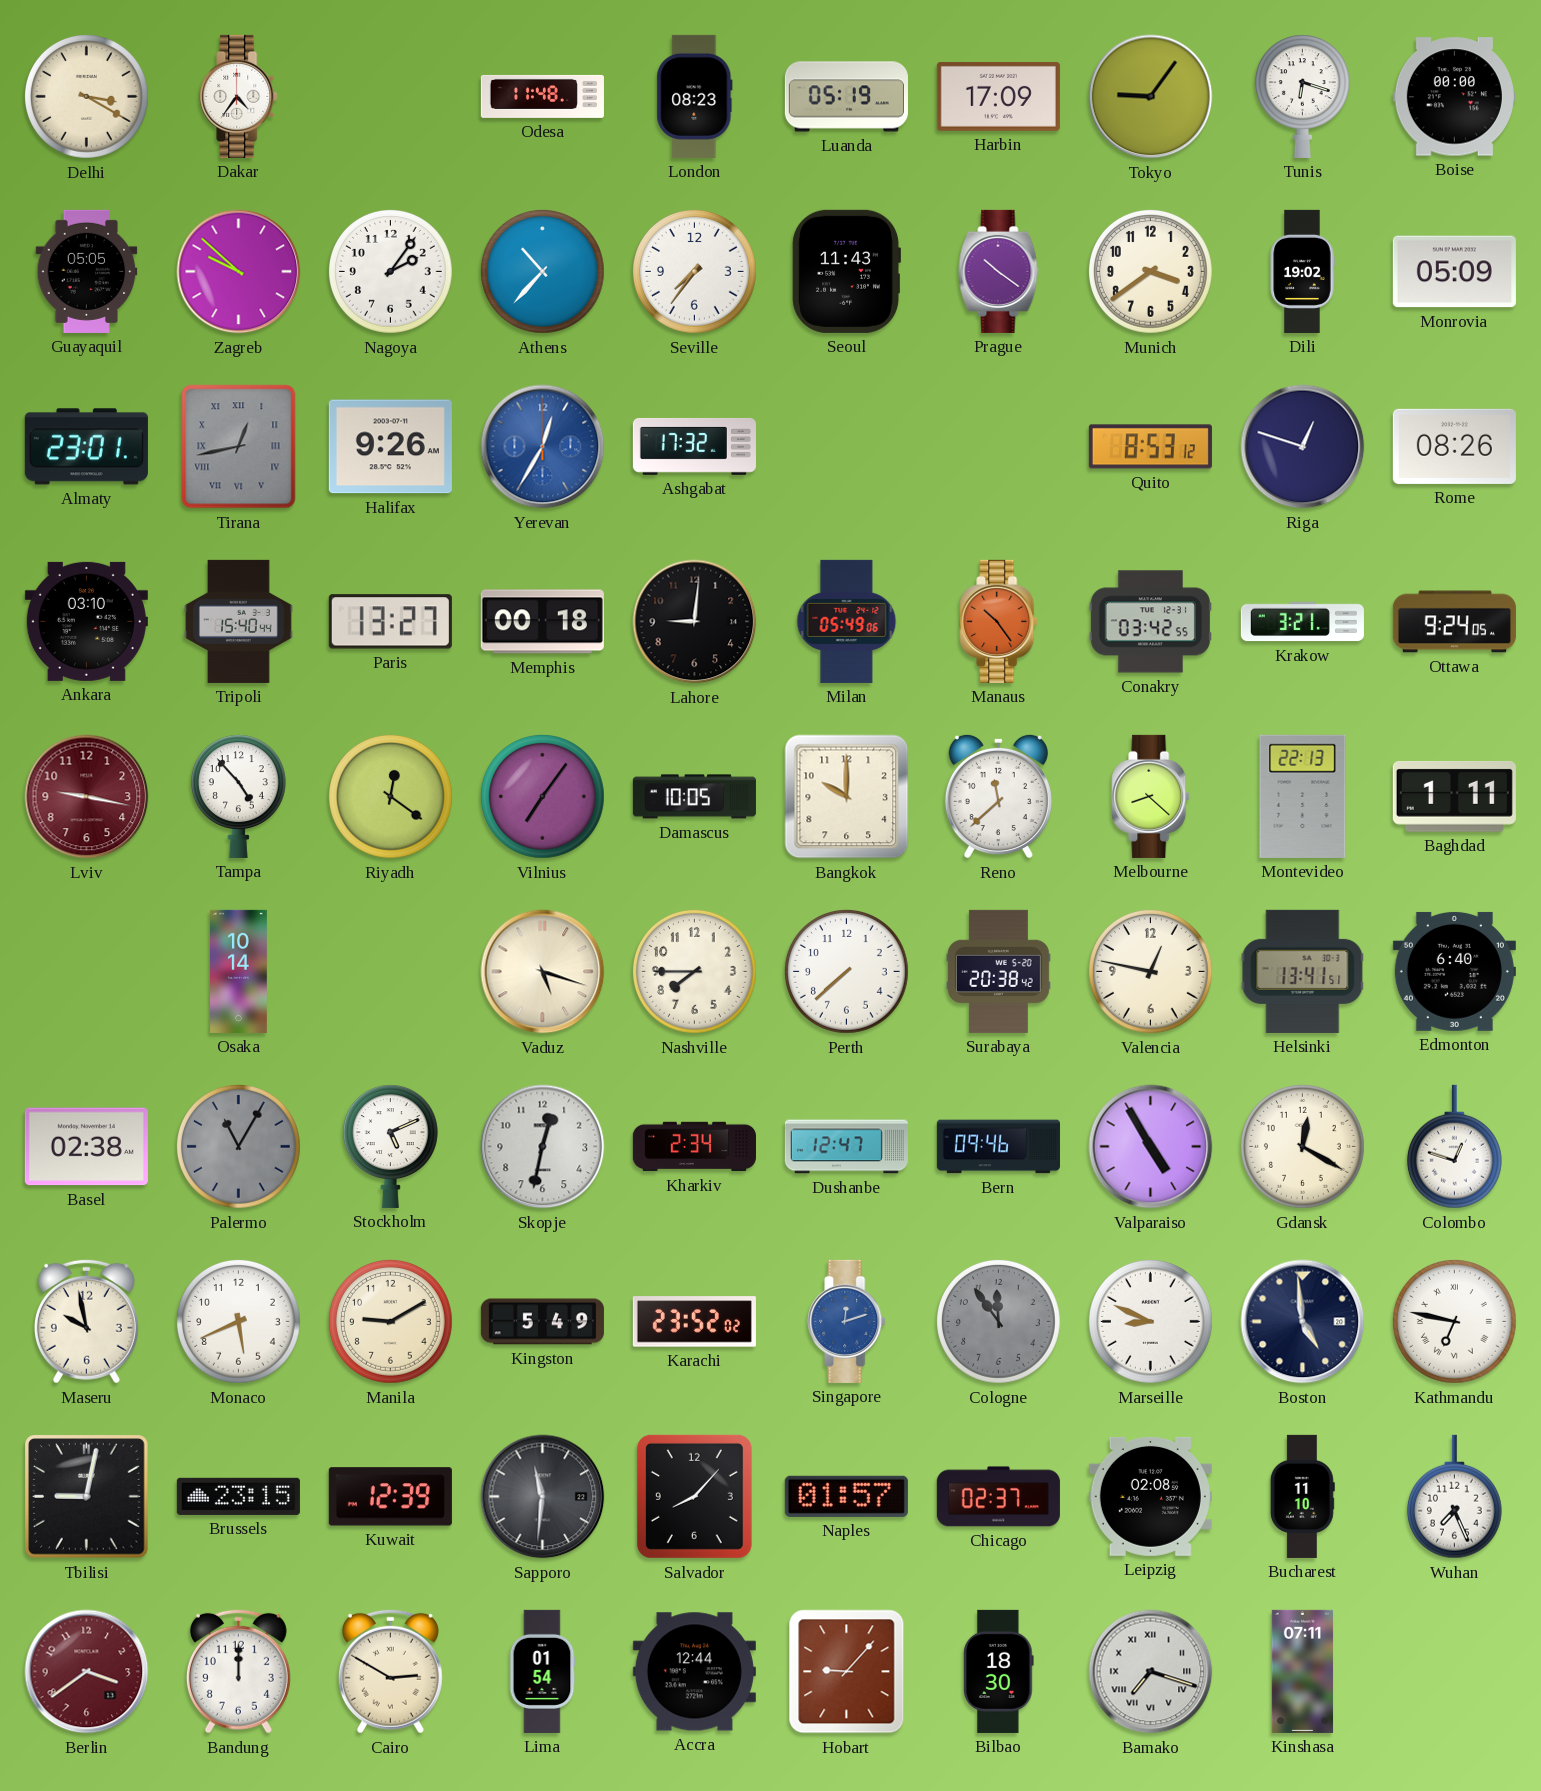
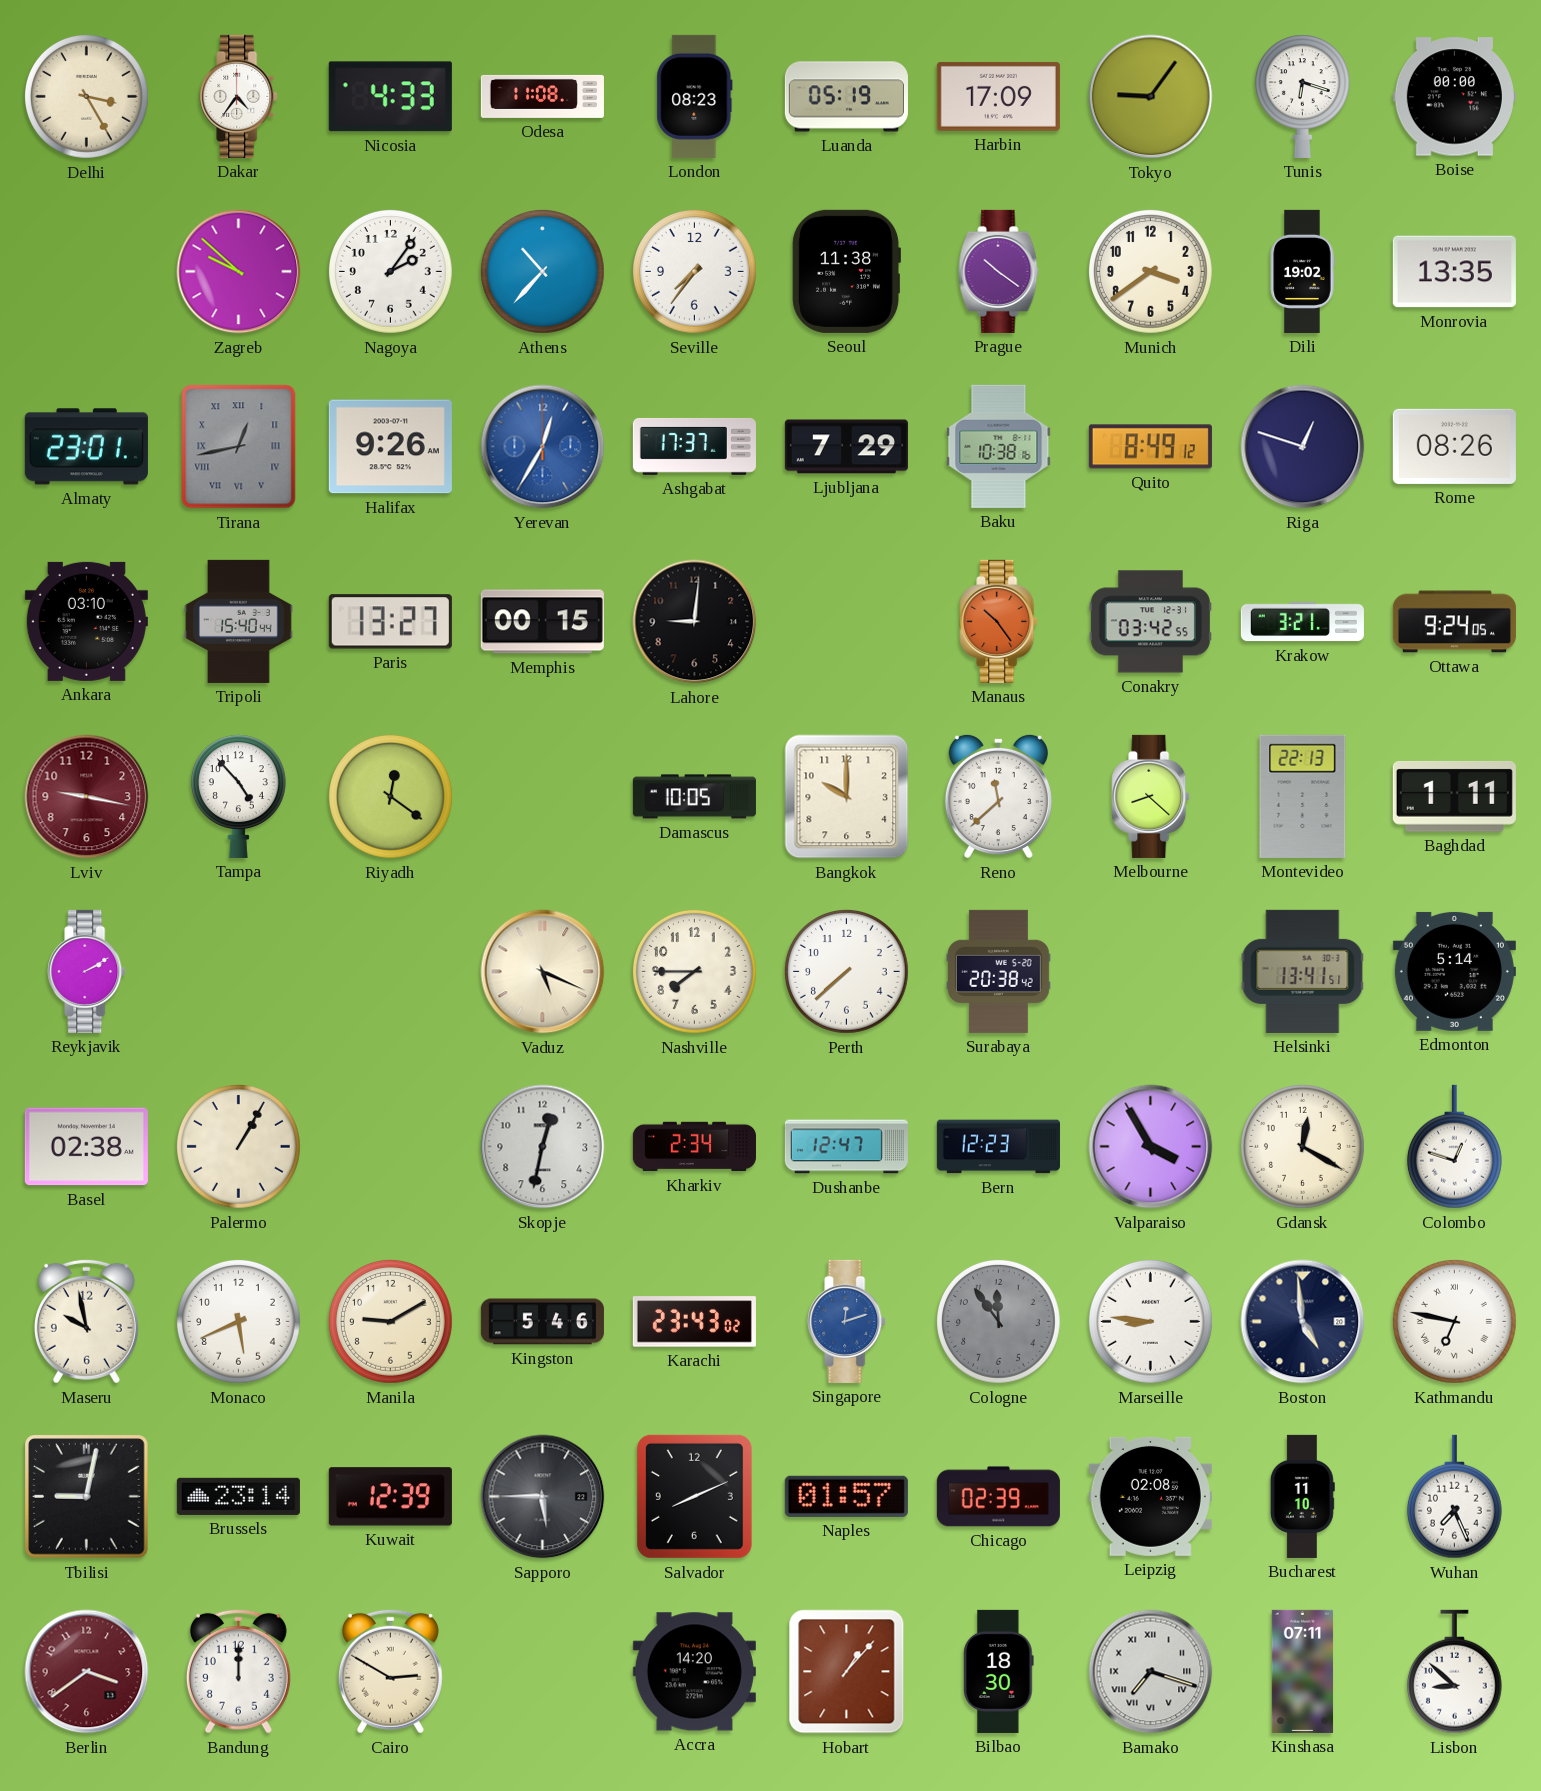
Delhi: 3:20 -> 3:25 (87, 97)
Nicosia: none -> 4:33 (390, 97)
Odesa: 11:48 -> 11:08 (542, 96)
Guayaquil: 05:05 -> none (87, 271)
Seoul: 11:43 -> 11:38 (846, 271)
Monrovia: 05:09 -> 13:35 (1454, 272)
Ashgabat: 17:32 -> 17:37 (694, 446)
Ljubljana: none -> 7:29 (846, 447)
Baku: none -> 10:38 (999, 446)
Quito: 8:53 -> 8:49 (1150, 447)
Memphis: 00:18 -> 00:15 (542, 622)
Milan: 05:49 -> none (847, 621)
Vilnius: 7:06 -> none (543, 797)
Reykjavik: none -> 2:10 (87, 971)
Osaka: 10:14 -> none (239, 971)
Vaduz: 5:18 -> 5:19 (543, 972)
Valencia: 12:47 -> none (1151, 972)
Edmonton: 6:40 -> 5:14 (1454, 971)
Palermo: 11:05 -> 1:05 (239, 1147)
Palermo dial: grey -> cream (239, 1147)
Stockholm: 5:11 -> none (390, 1146)
Bern: 09:46 -> 12:23 (998, 1147)
Valparaiso: 4:55 -> 3:55 (1151, 1147)
Kingston: 5:49 -> 5:46 (542, 1322)
Karachi: 23:52 -> 23:43 (694, 1322)
Marseille: 8:49 -> 8:46 (1151, 1322)
Brussels: 23:15 -> 23:14 (238, 1496)
Sapporo: 11:31 -> 5:45 (543, 1497)
Salvador: 8:07 -> 8:11 (694, 1496)
Chicago: 02:37 -> 02:39 (998, 1497)
Lima: 01:54 -> none (542, 1671)
Accra: 12:44 -> 14:20 (694, 1672)
Hobart: 9:07 -> 1:07 (847, 1672)
Lisbon: none -> 8:52 (1454, 1672)
